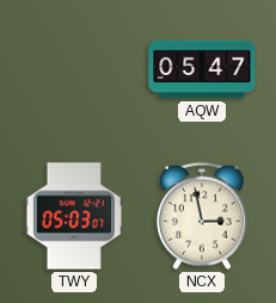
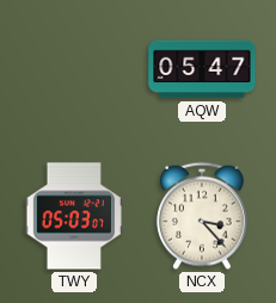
NCX: 2:58 -> 3:23 (202, 216)
